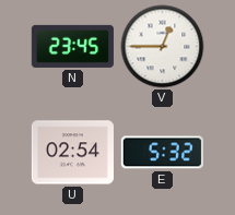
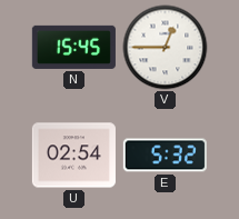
N: 23:45 -> 15:45 (73, 47)
